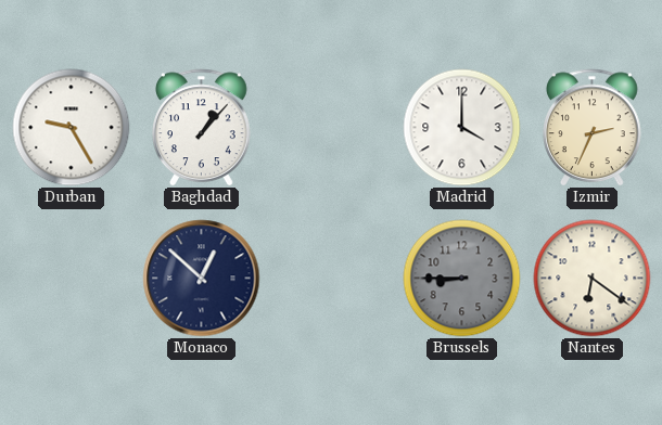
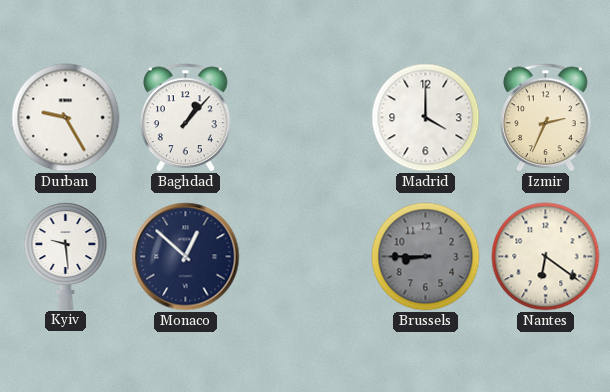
Kyiv: none -> 9:29 (66, 256)
